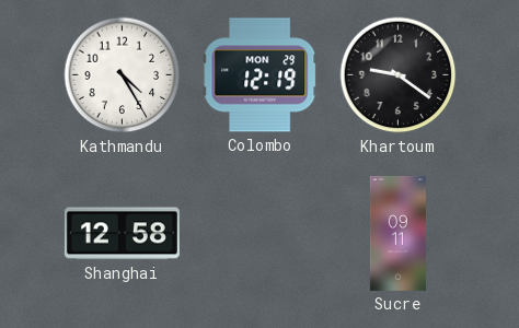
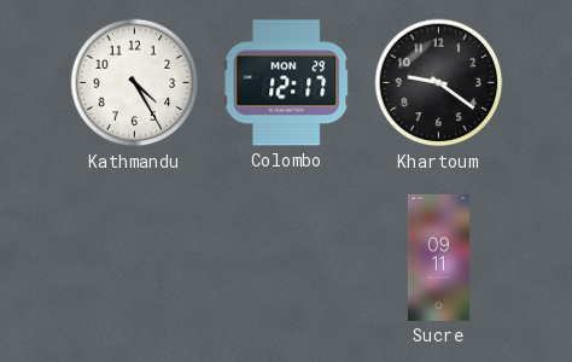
Colombo: 12:19 -> 12:17 (287, 83)
Shanghai: 12:58 -> none (122, 234)
